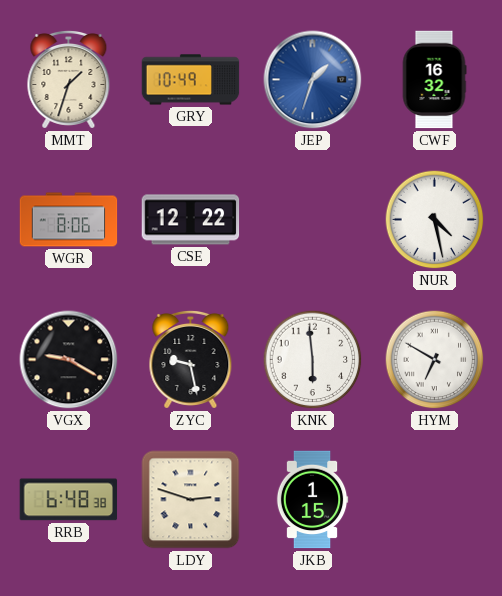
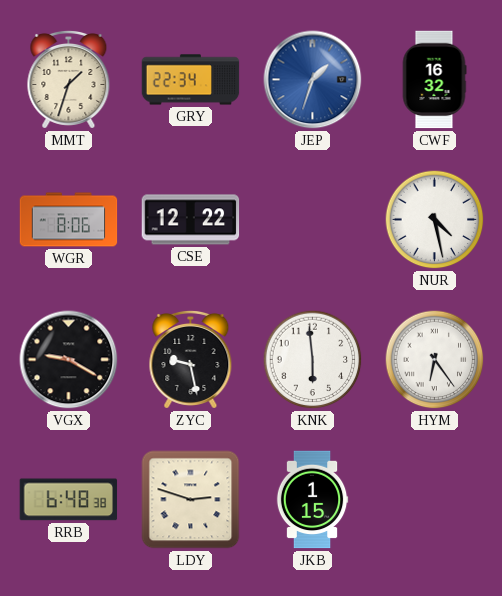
GRY: 10:49 -> 22:34 (191, 80)
HYM: 6:50 -> 6:24 (435, 360)
